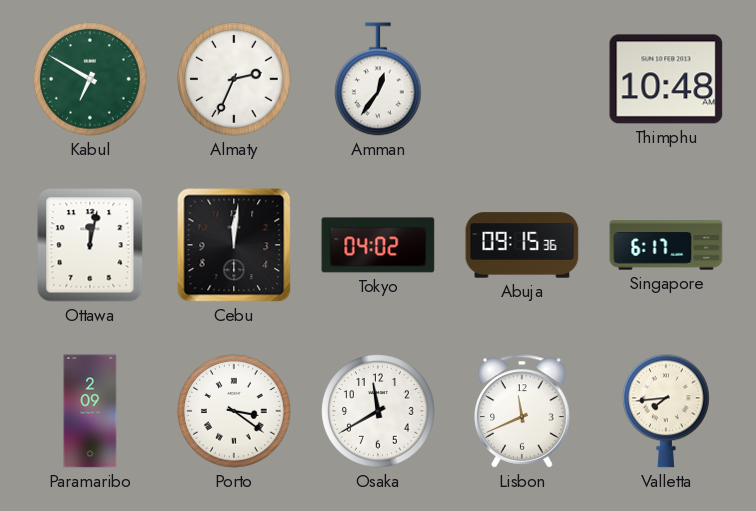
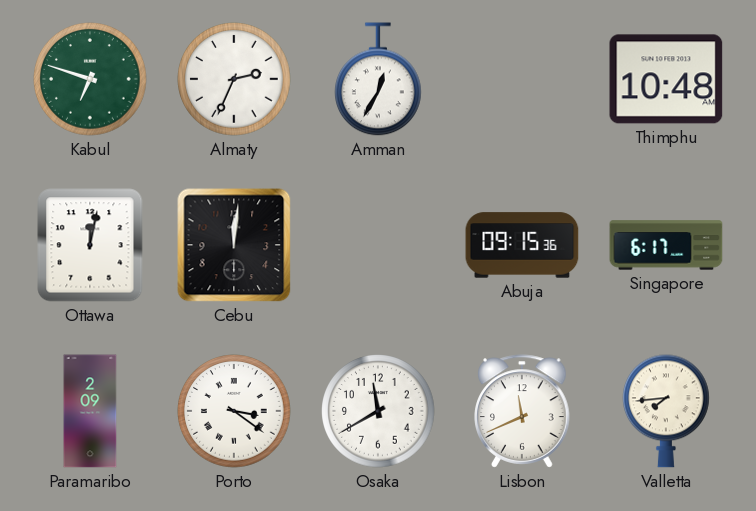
Kabul: 6:50 -> 6:48 (90, 79)
Amman: 12:36 -> 12:35 (379, 79)
Tokyo: 04:02 -> none (378, 245)
